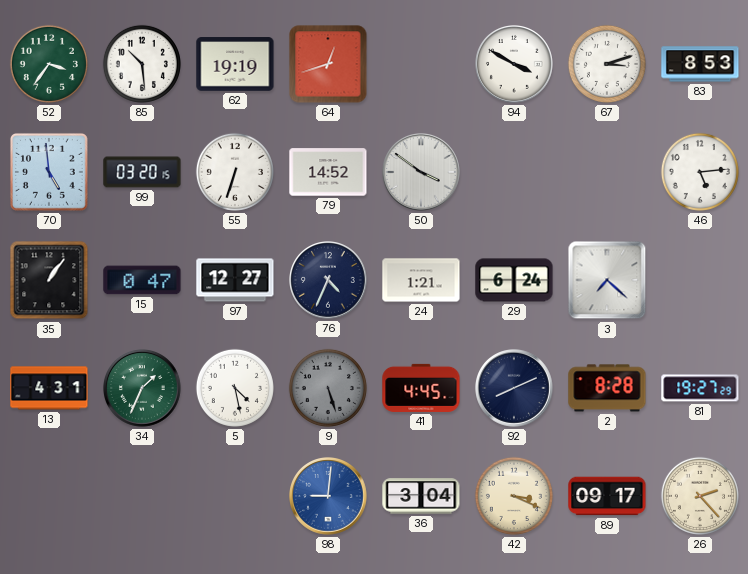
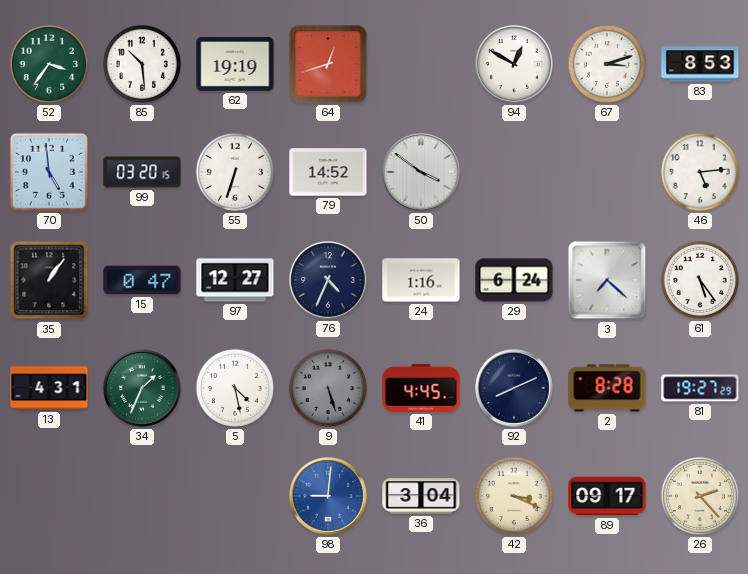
94: 3:50 -> 12:50 (515, 65)
24: 1:21 -> 1:16 (421, 280)
61: none -> 5:24 (700, 280)
